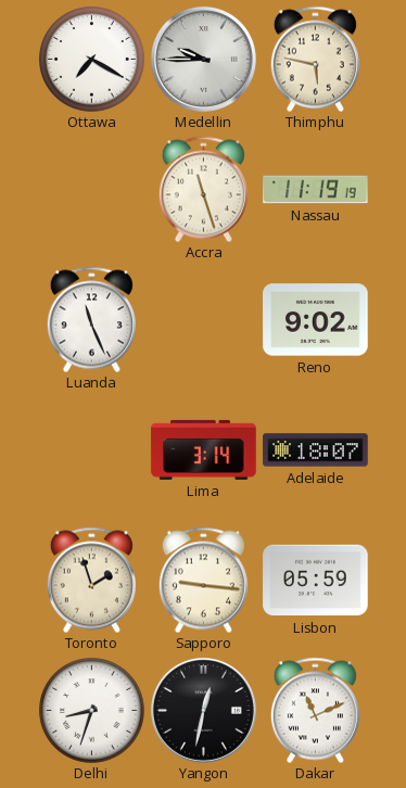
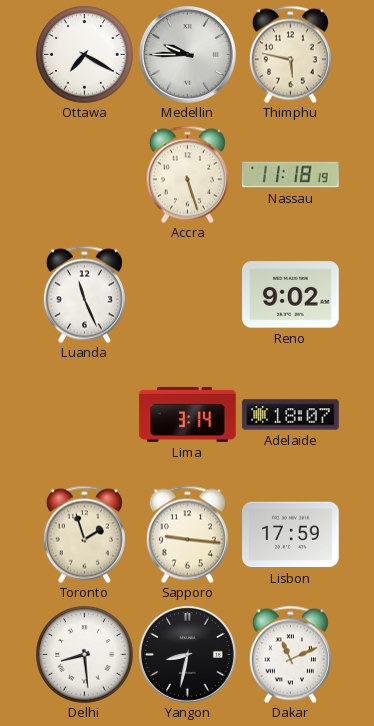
Accra: 11:27 -> 5:27 (187, 174)
Nassau: 11:19 -> 11:18 (291, 175)
Lisbon: 05:59 -> 17:59 (291, 535)
Delhi: 8:33 -> 8:29 (85, 655)
Yangon: 12:32 -> 8:32 (187, 654)
